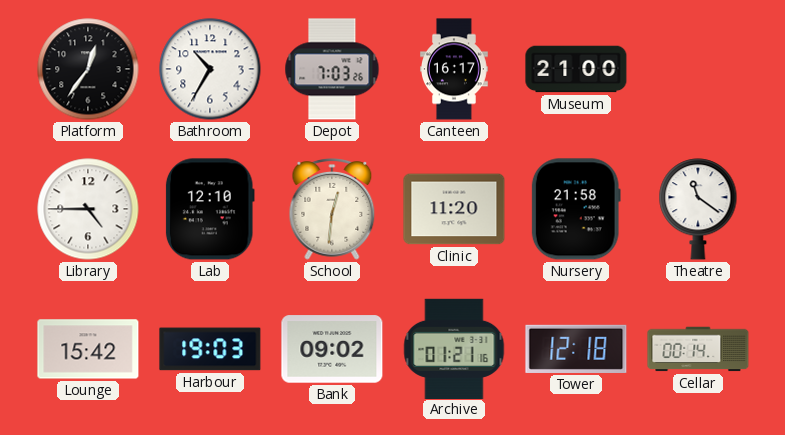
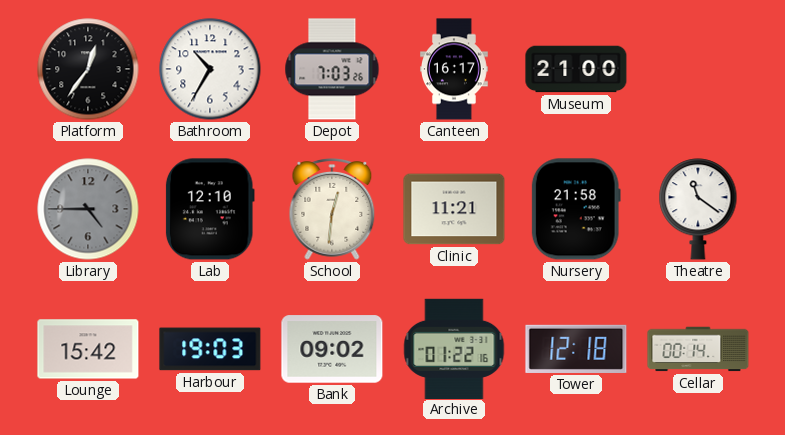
Library dial: white -> grey (88, 209)
Clinic: 11:20 -> 11:21 (454, 209)
Archive: 01:21 -> 01:22 (454, 348)
